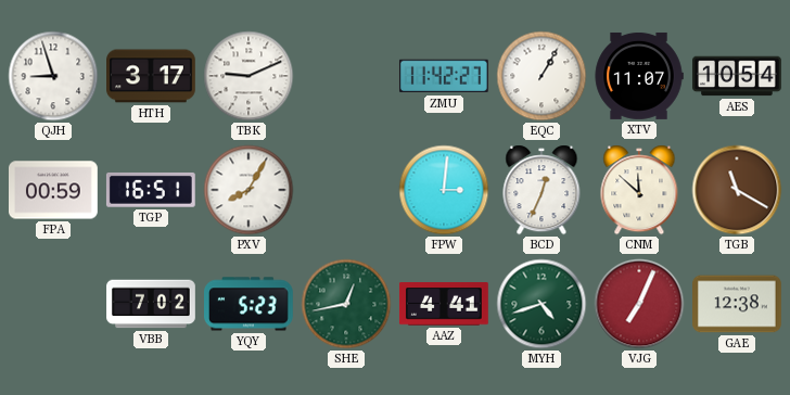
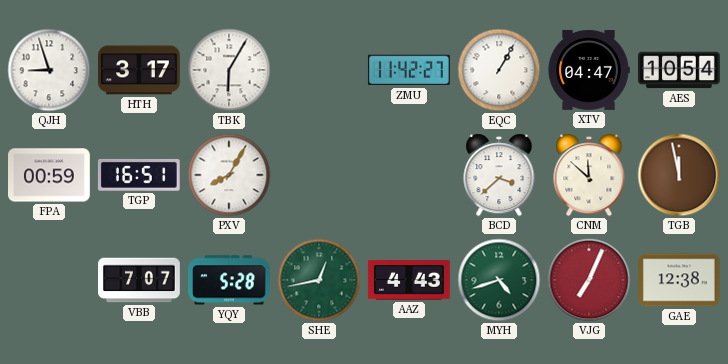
TBK: 9:11 -> 6:05 (229, 70)
XTV: 11:07 -> 04:47 (589, 70)
FPW: 3:01 -> none (444, 190)
BCD: 12:34 -> 3:38 (499, 175)
TGB: 11:20 -> 11:58 (679, 175)
VBB: 7:02 -> 7:07 (139, 280)
YQY: 5:23 -> 5:28 (230, 280)
AAZ: 4:41 -> 4:43 (409, 280)
